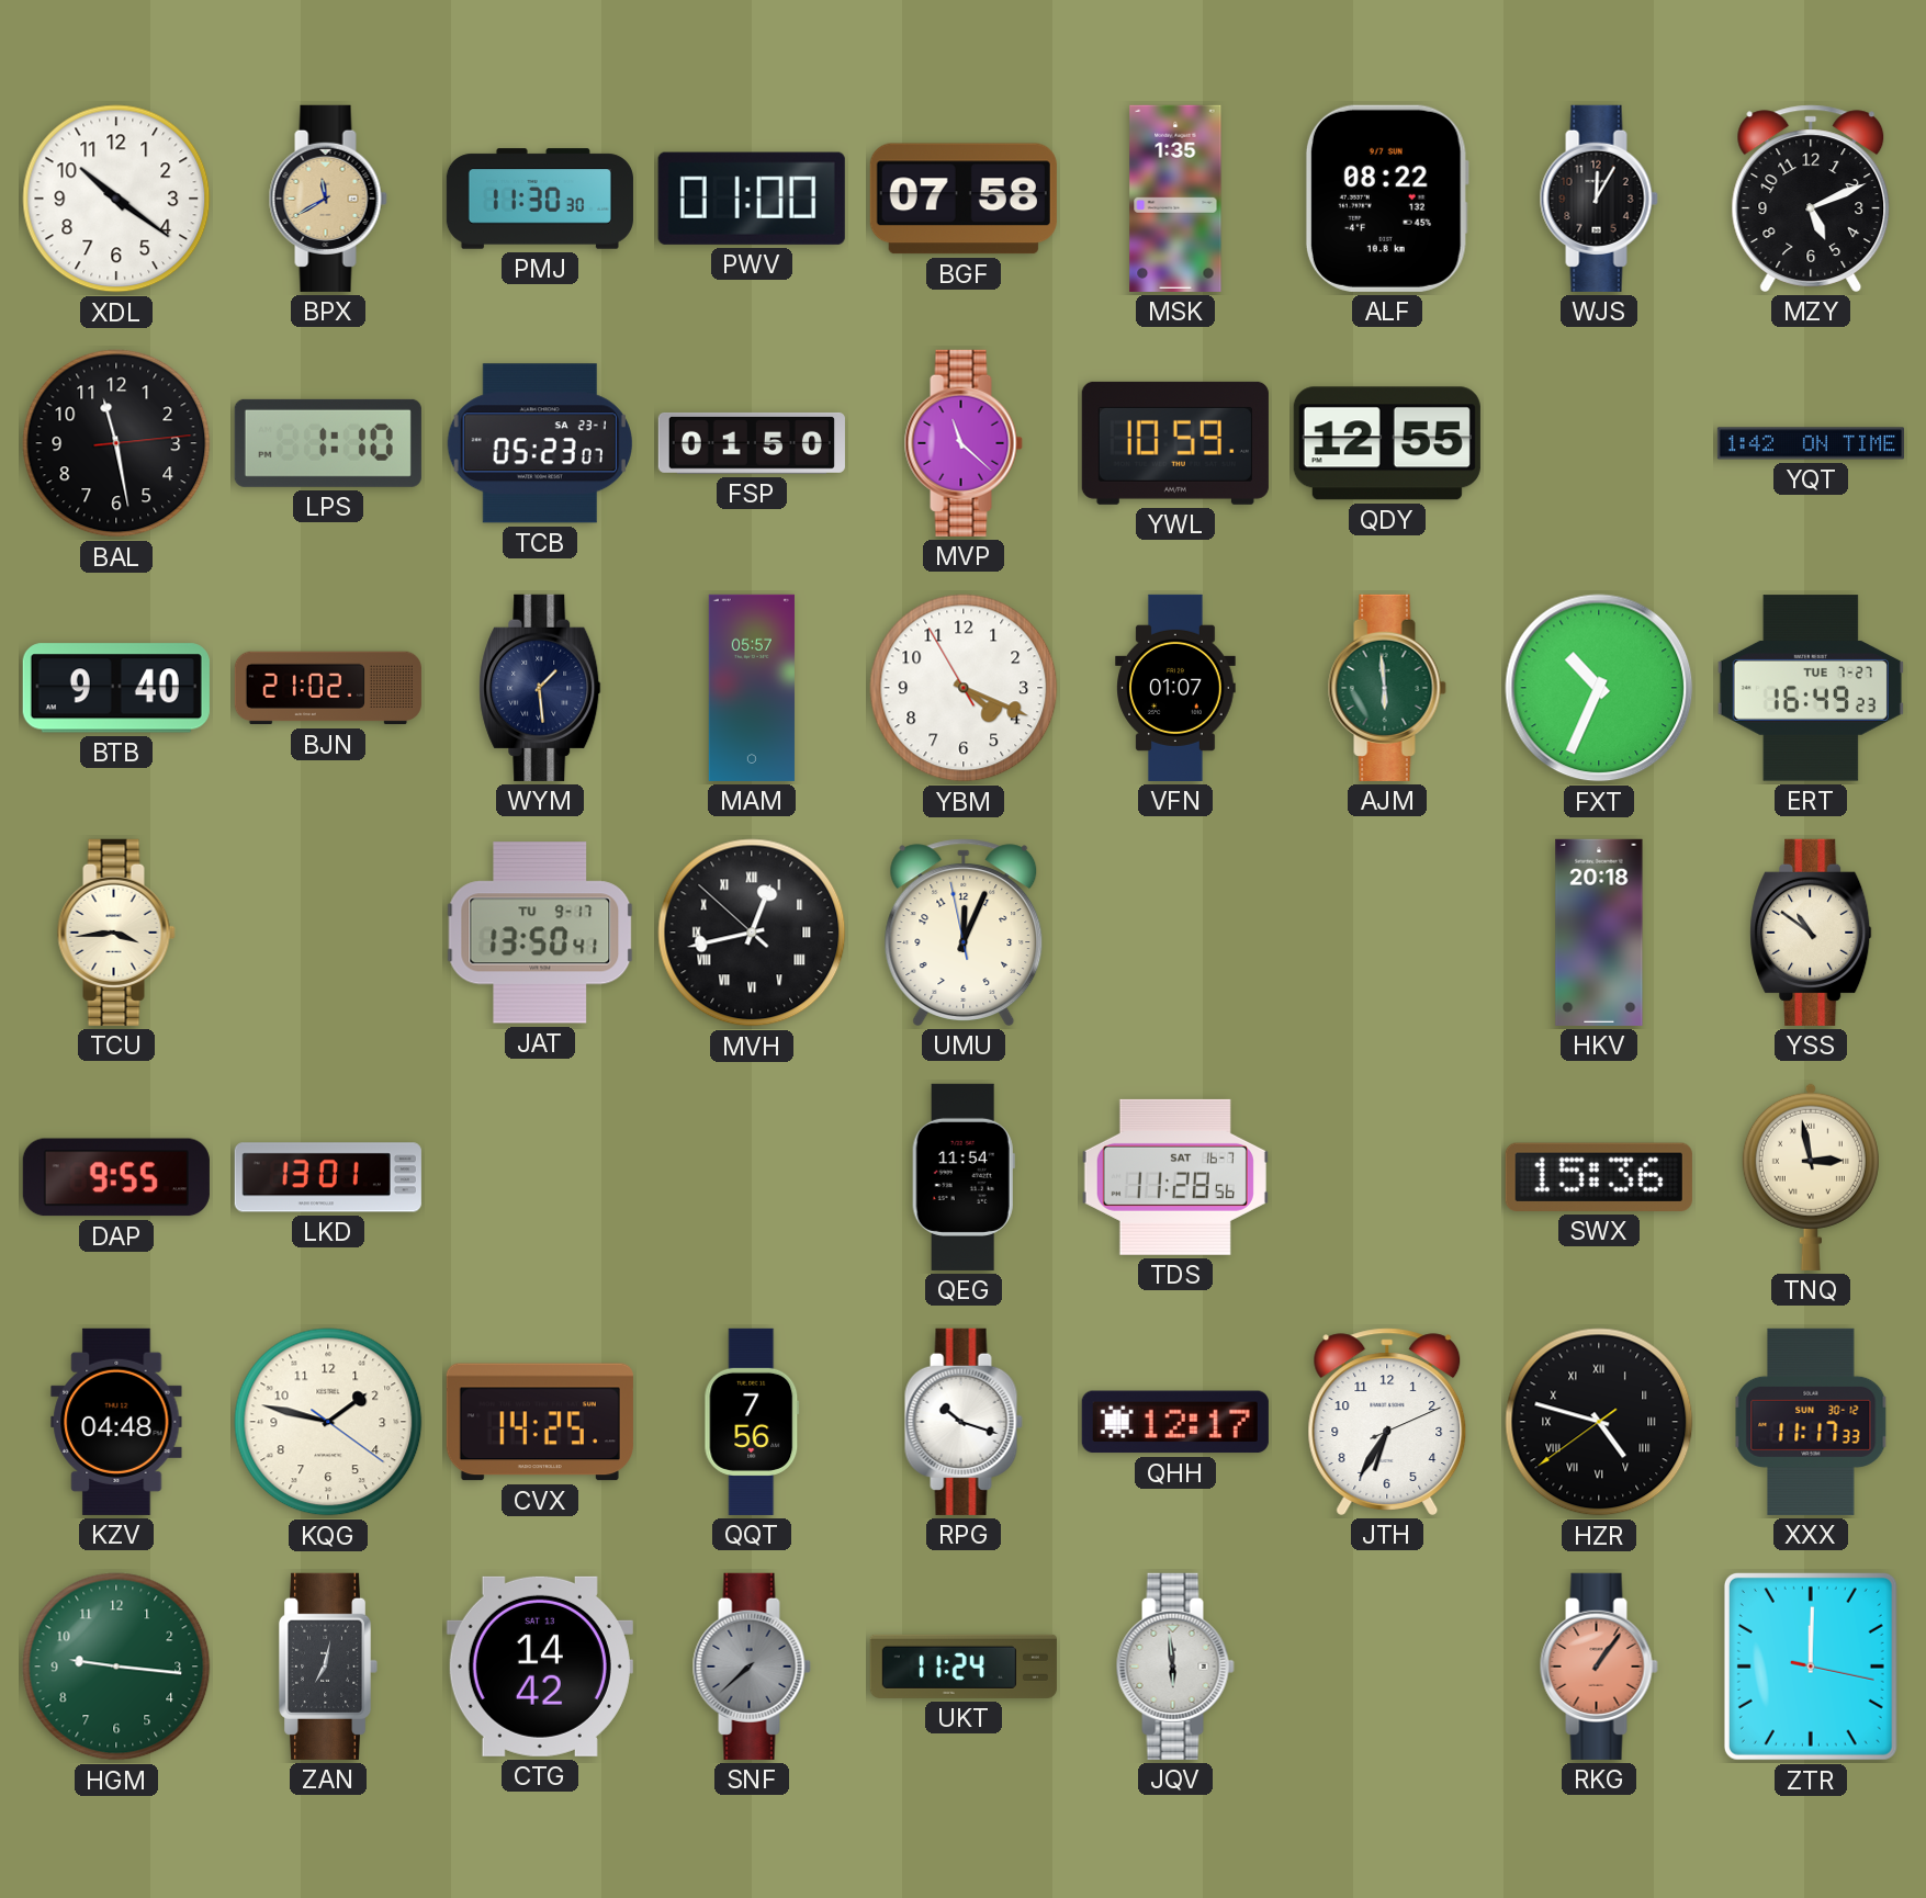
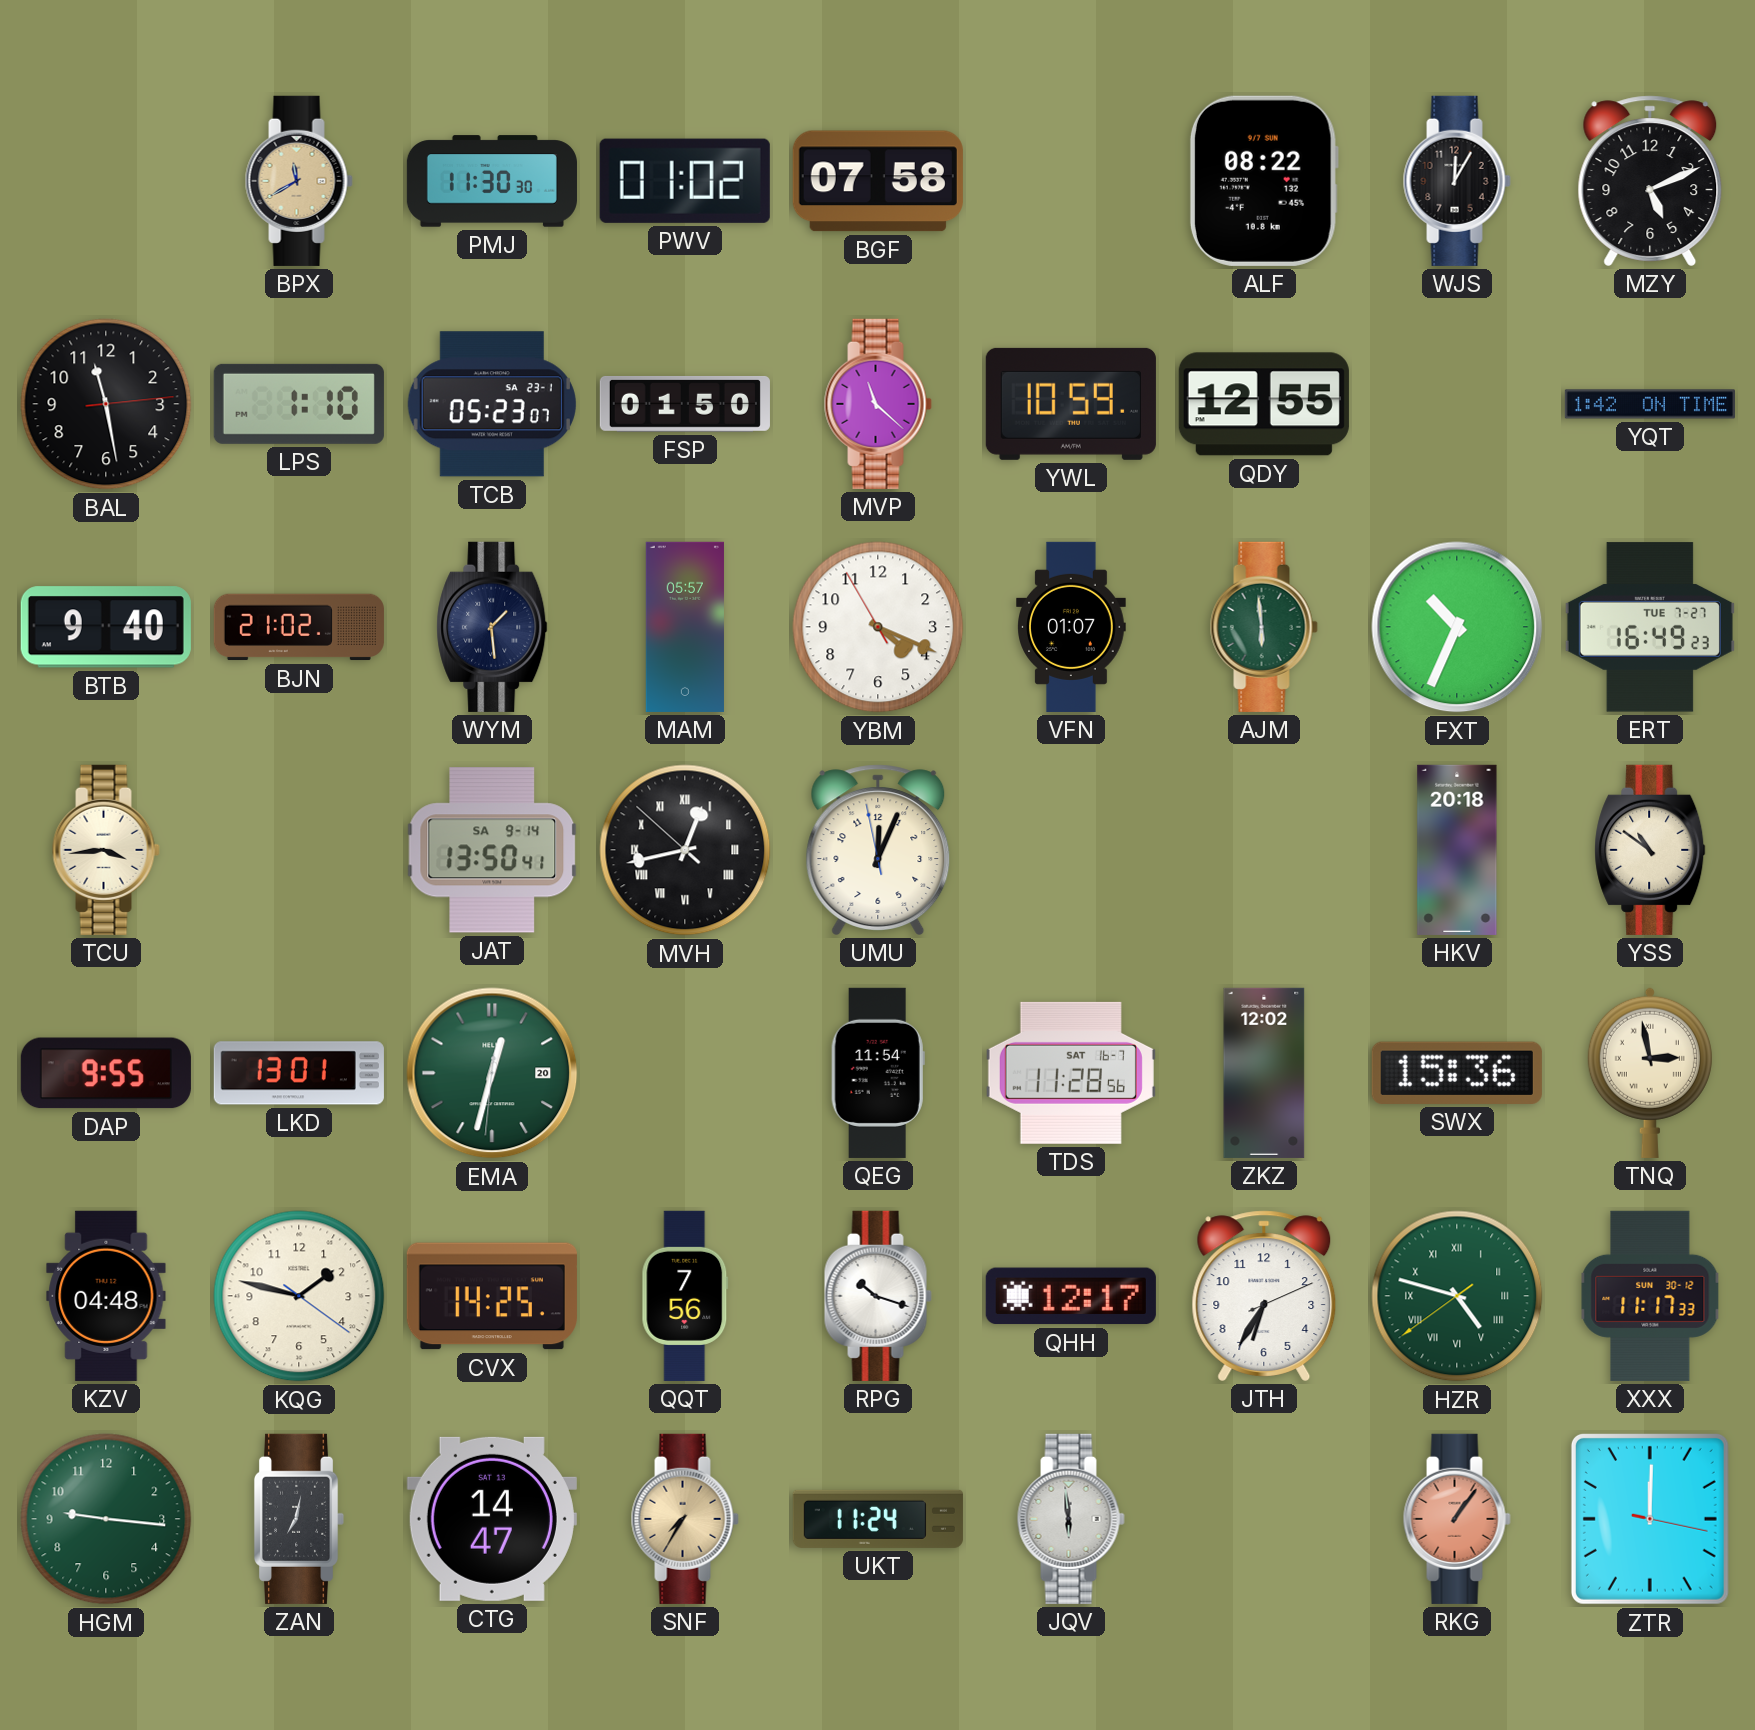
XDL: 10:21 -> none (116, 199)
PWV: 01:00 -> 01:02 (685, 181)
MSK: 1:35 -> none (1175, 199)
JAT date: TU 9-17 -> SA 9-14 (492, 850)
EMA: none -> 12:32 (492, 1073)
ZKZ: none -> 12:02 (1264, 1073)
HZR dial: black -> green (1457, 1296)
CTG: 14:42 -> 14:47 (492, 1519)
SNF: 7:38 -> 7:35 (685, 1519)
SNF dial: grey -> champagne (685, 1519)
